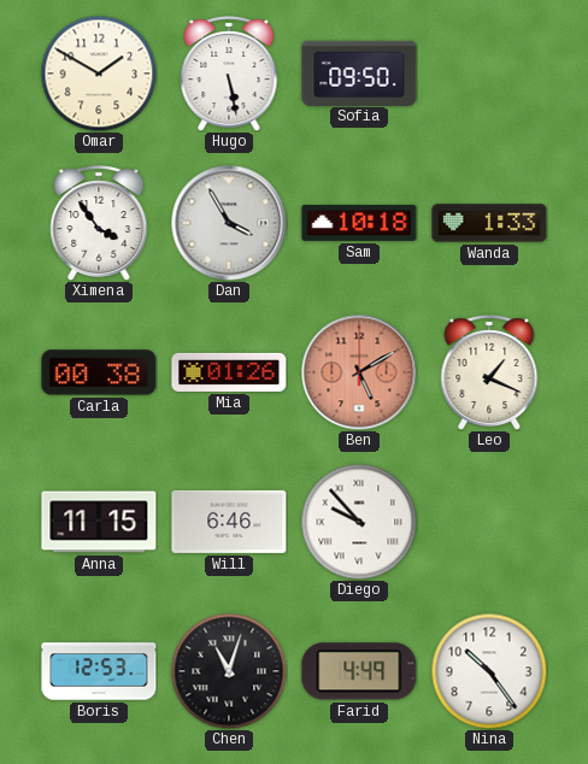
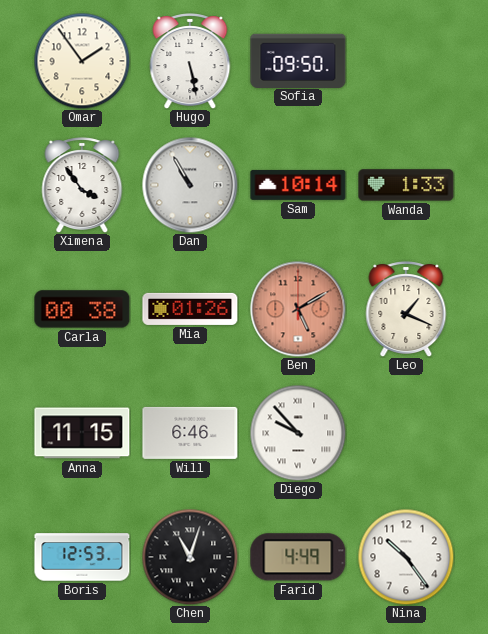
Omar: 1:50 -> 1:54 (82, 61)
Dan: 3:55 -> 10:55 (190, 185)
Sam: 10:18 -> 10:14 (298, 185)
